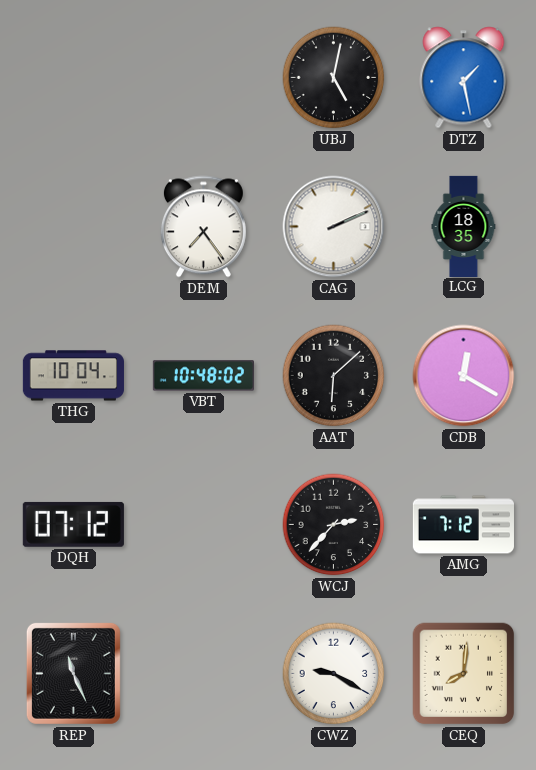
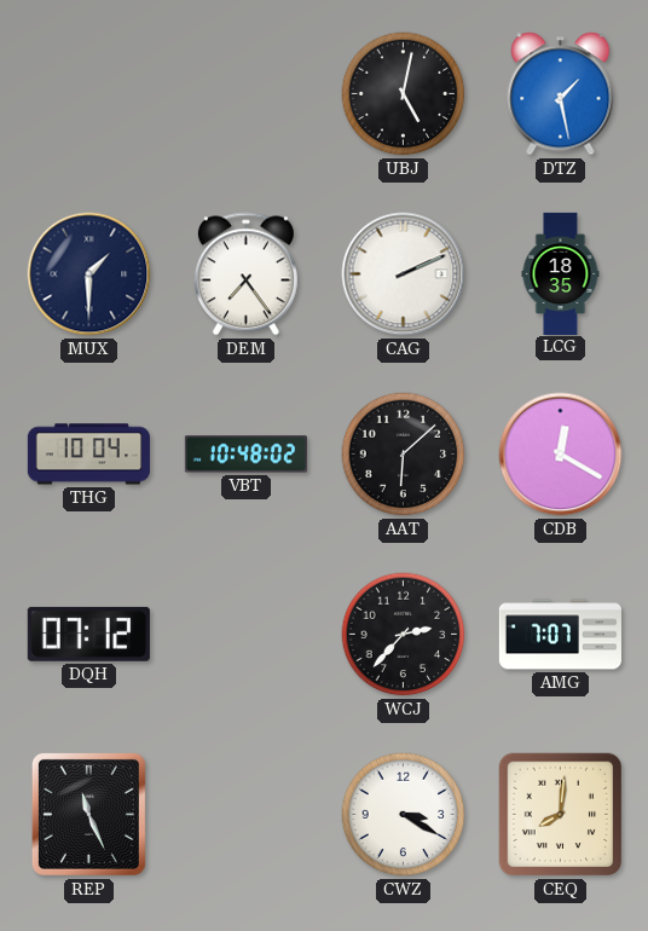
MUX: none -> 1:30 (89, 274)
AMG: 7:12 -> 7:07 (560, 635)
CWZ: 9:20 -> 3:20 (404, 815)
